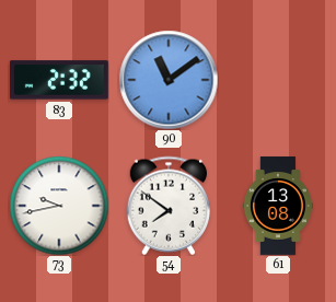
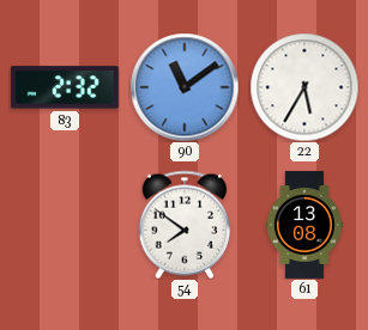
22: none -> 5:35 (304, 87)
73: 9:43 -> none (59, 206)
